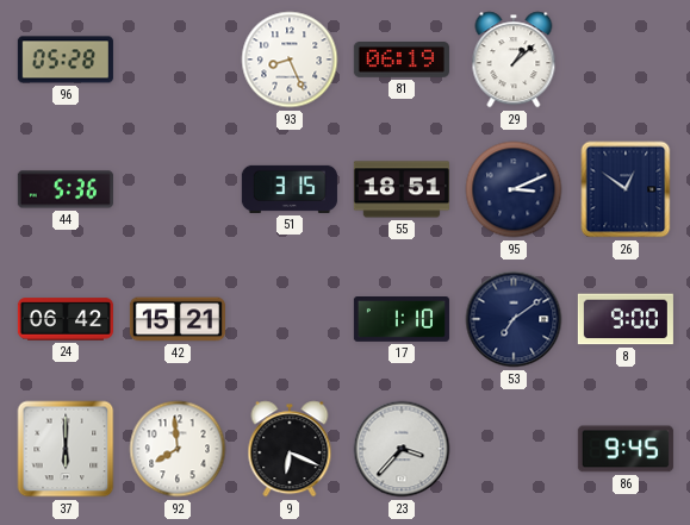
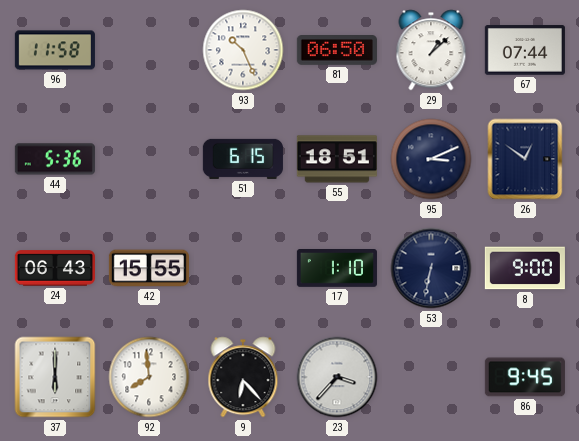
96: 05:28 -> 11:58 (55, 50)
93: 8:26 -> 10:26 (243, 50)
81: 06:19 -> 06:50 (337, 50)
67: none -> 07:44 (525, 50)
51: 3:15 -> 6:15 (243, 159)
24: 06:42 -> 06:43 (55, 268)
42: 15:21 -> 15:55 (149, 268)
53: 7:09 -> 6:32 (431, 268)
9: 6:19 -> 6:23 (243, 377)
